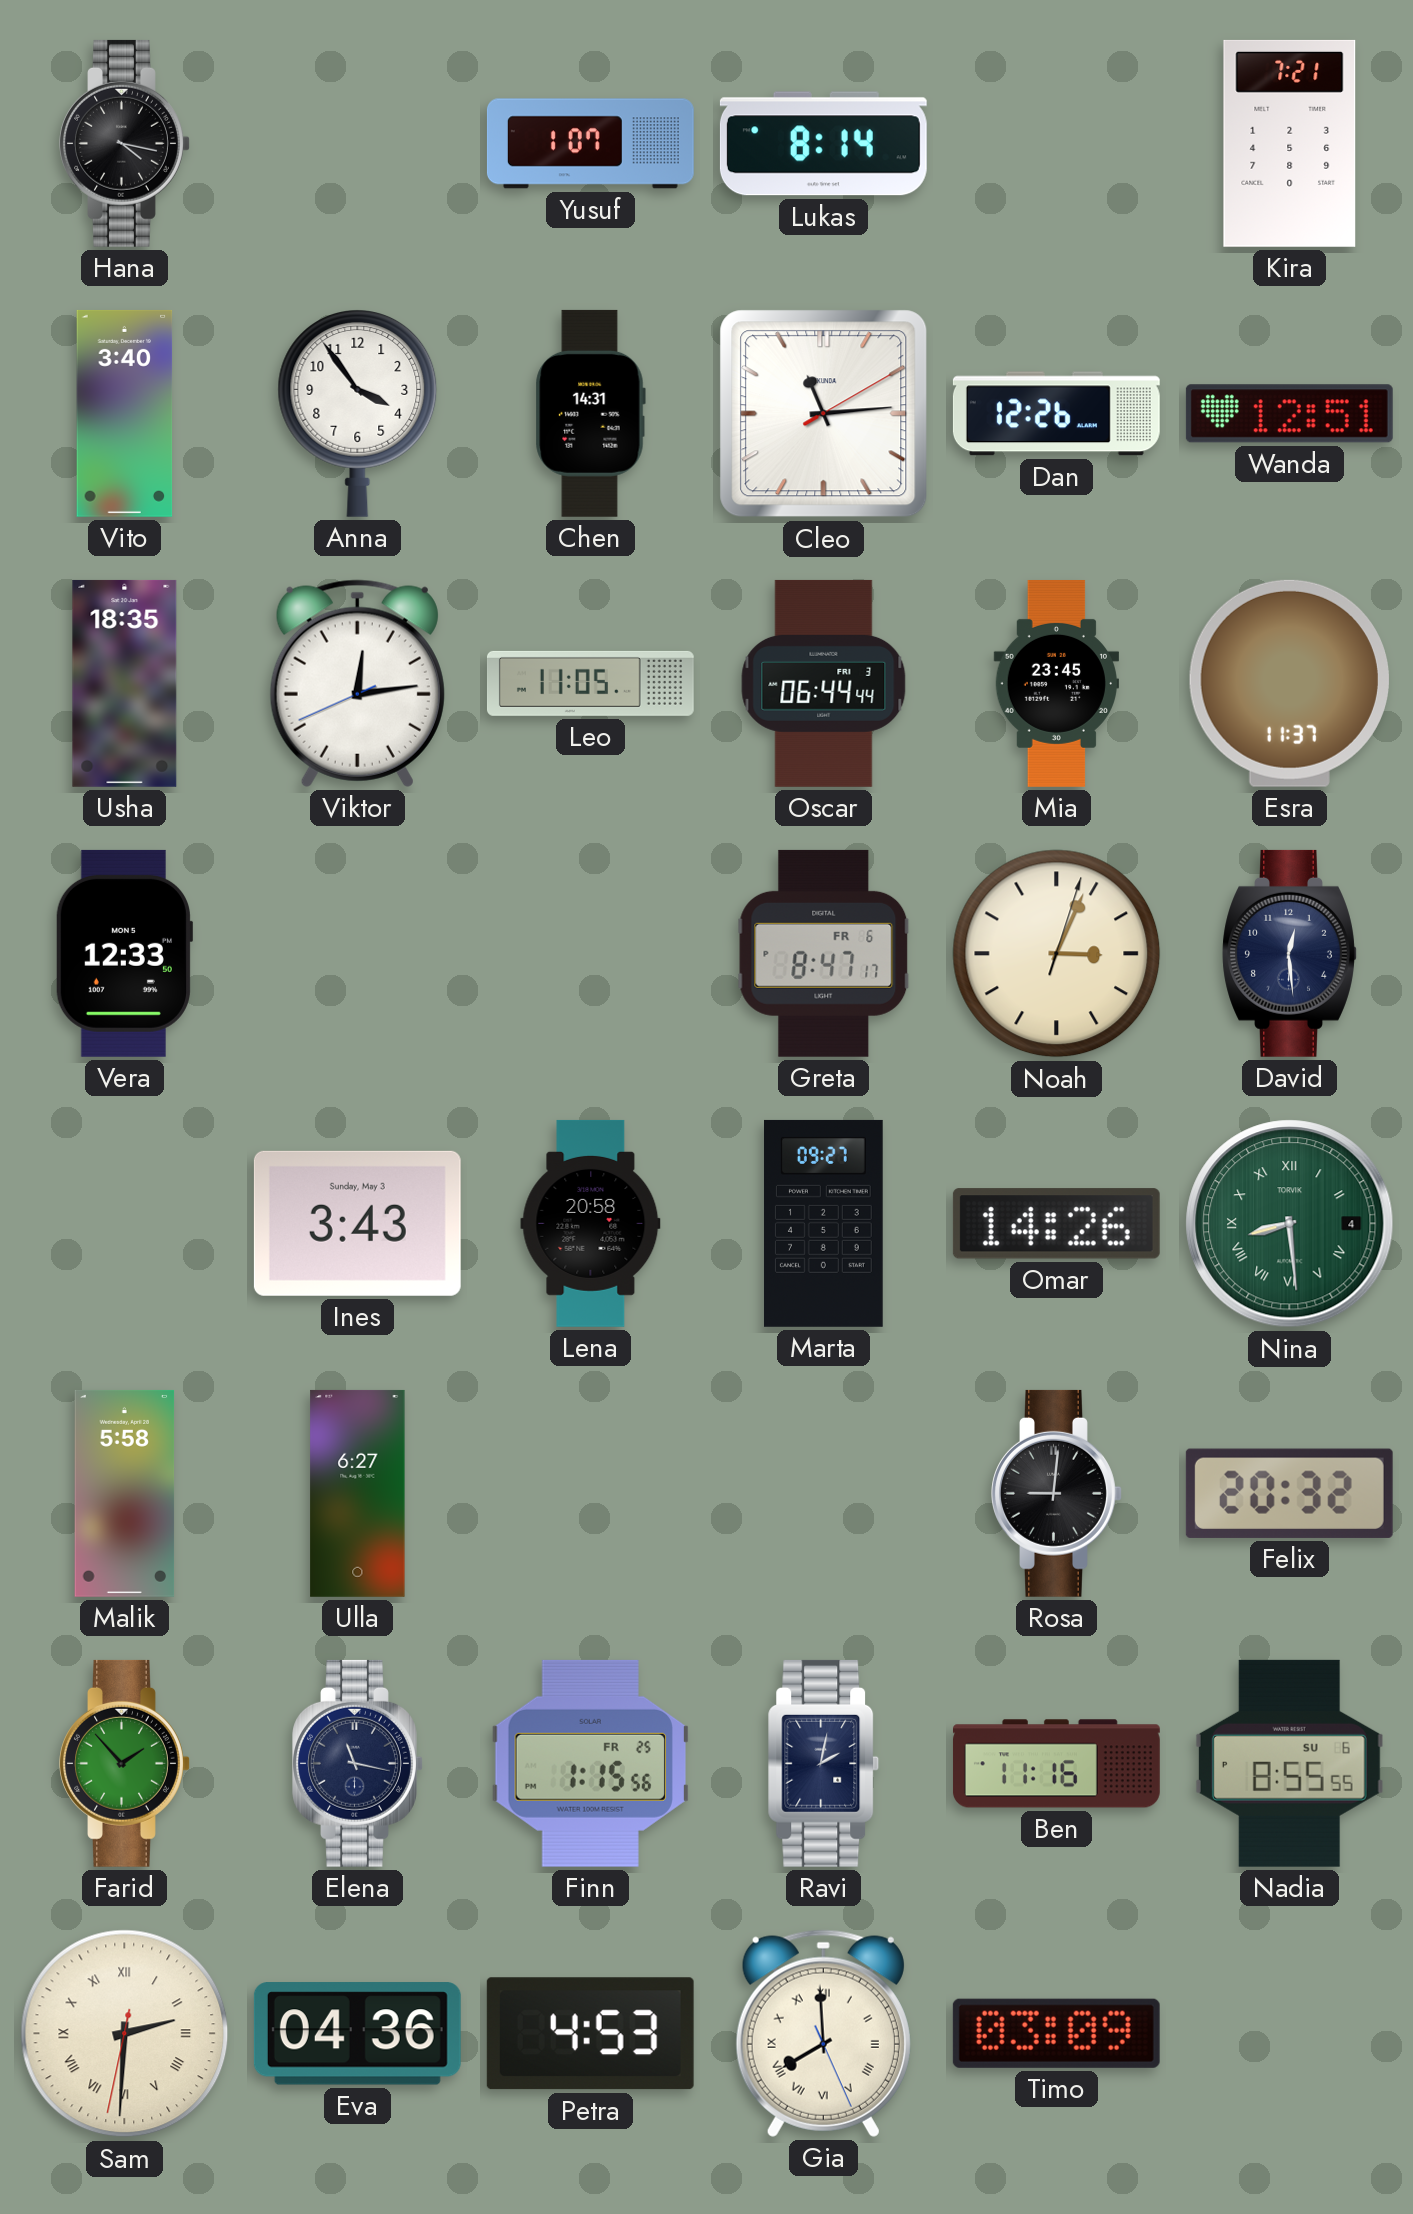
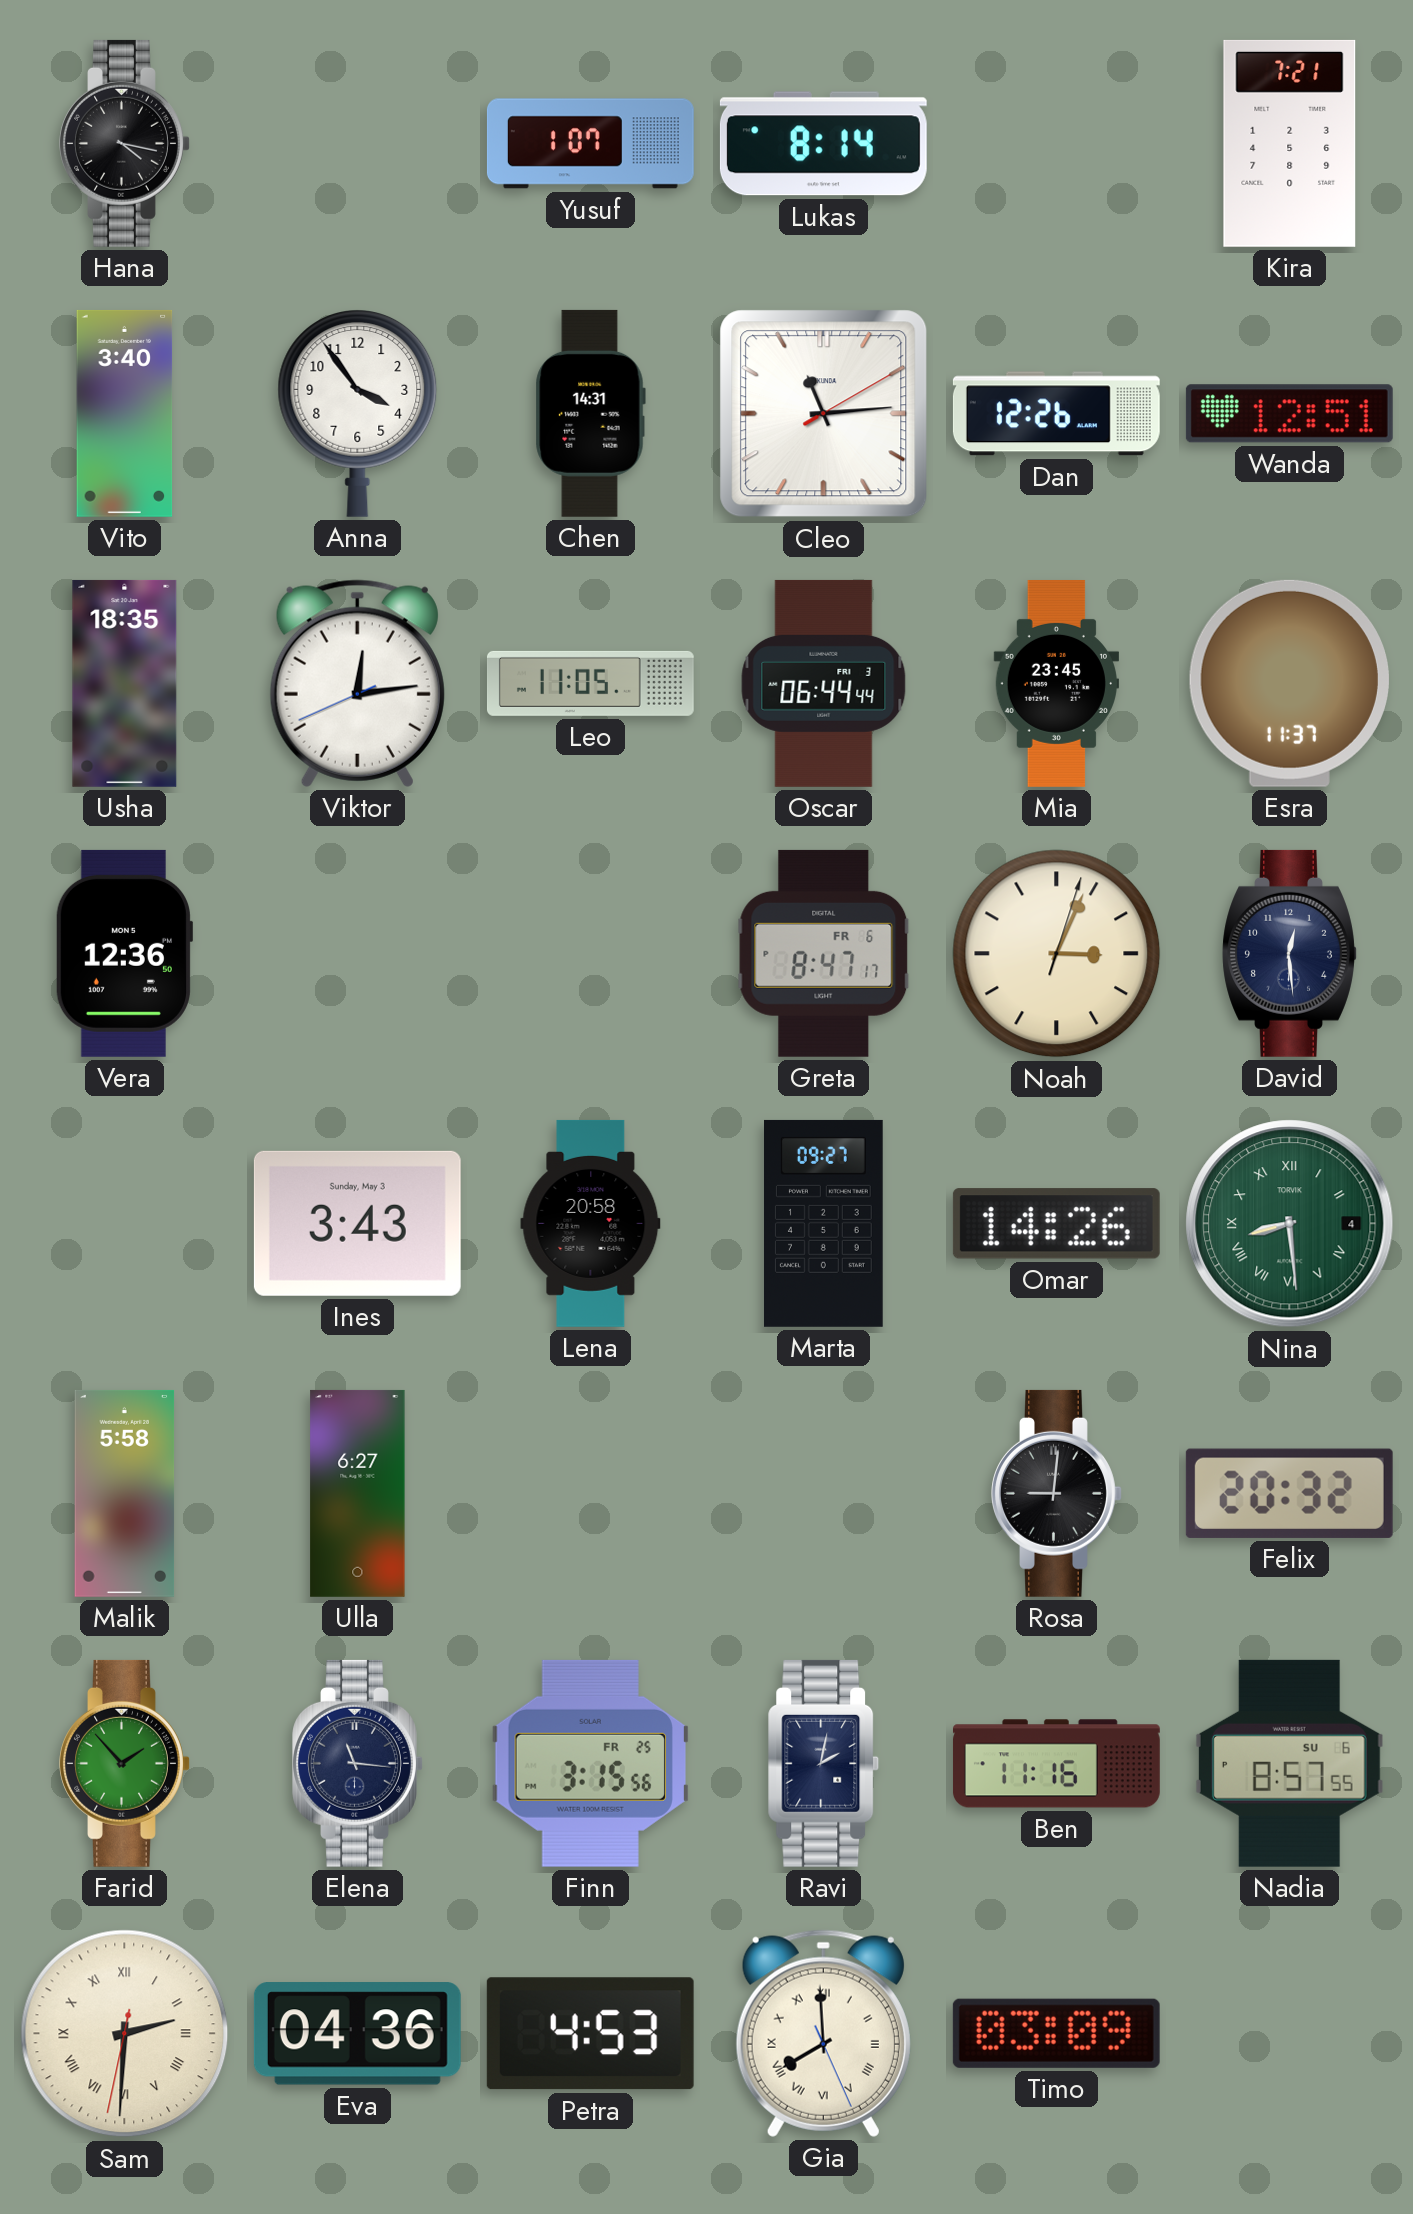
Vera: 12:33 -> 12:36 (124, 953)
Elena: 11:17 -> 11:16 (358, 1763)
Finn: 1:15 -> 3:15 (590, 1763)
Nadia: 8:55 -> 8:57 (1289, 1763)
